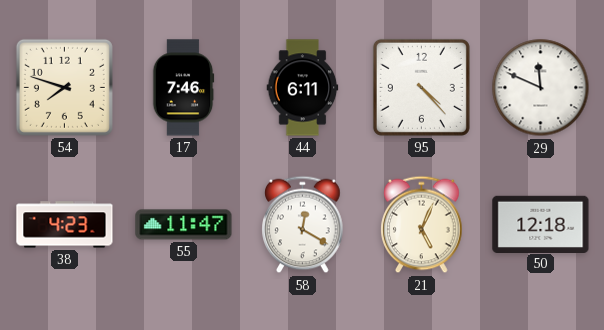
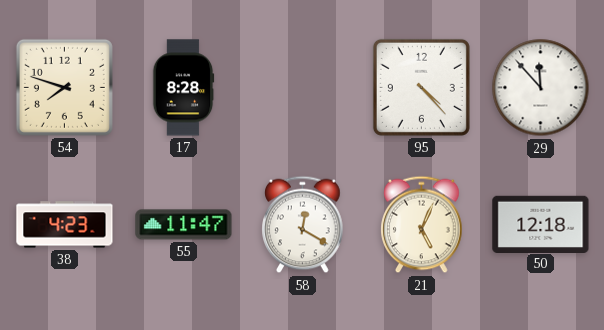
17: 7:46 -> 8:28 (183, 88)
44: 6:11 -> none (303, 88)
29: 11:49 -> 11:53 (541, 88)
